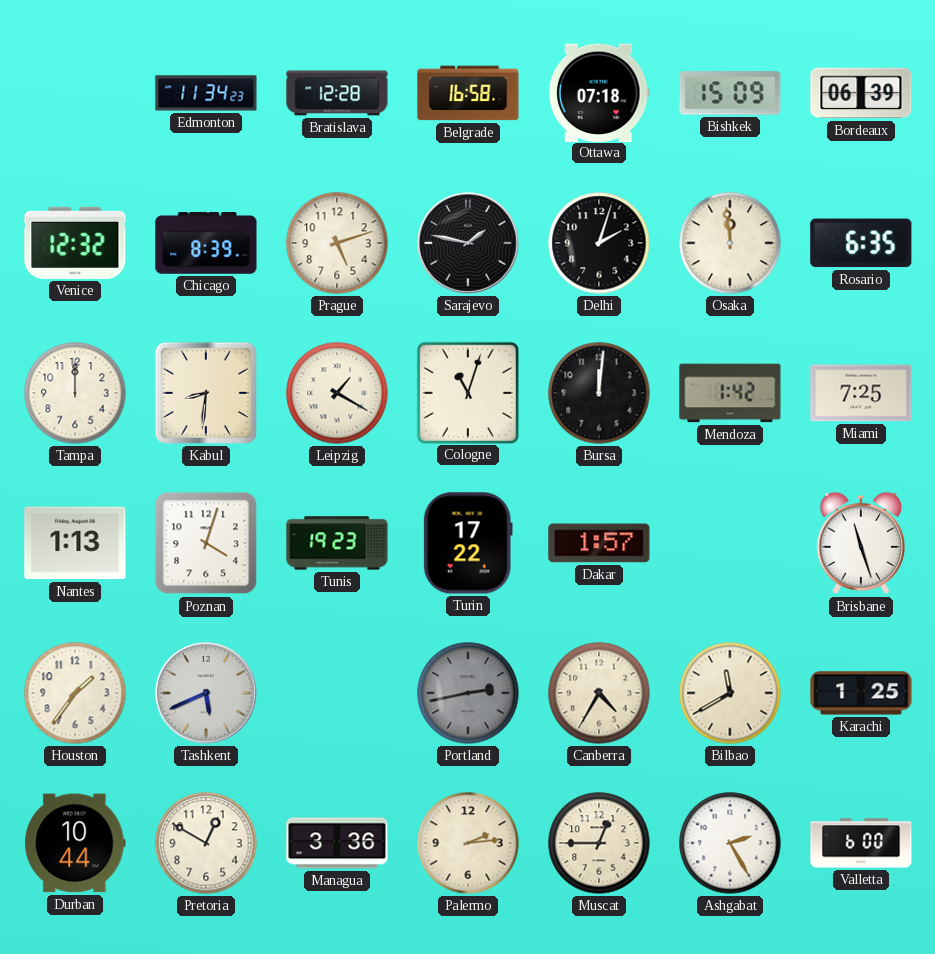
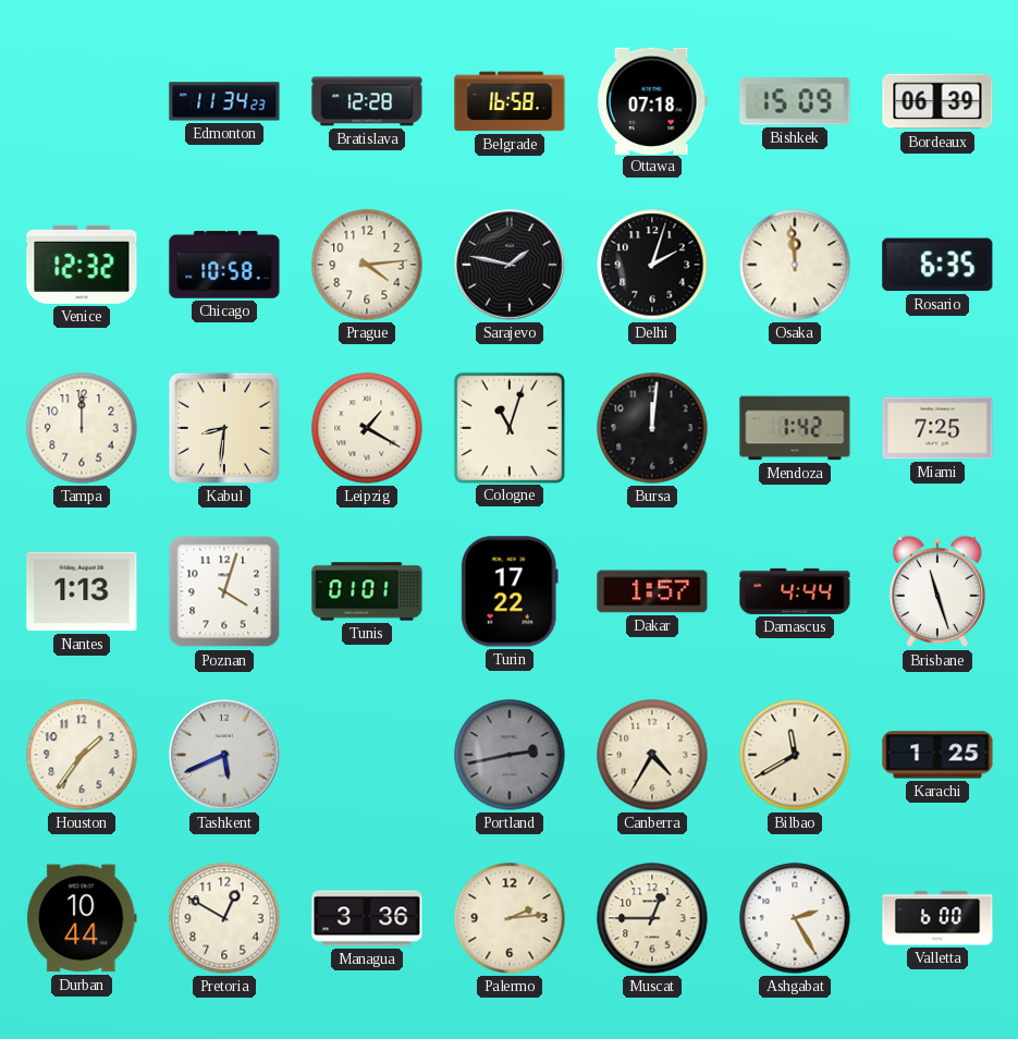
Chicago: 8:39 -> 10:58 (224, 265)
Prague: 5:12 -> 4:14 (367, 265)
Tunis: 19:23 -> 01:01 (367, 591)
Damascus: none -> 4:44 (795, 591)
